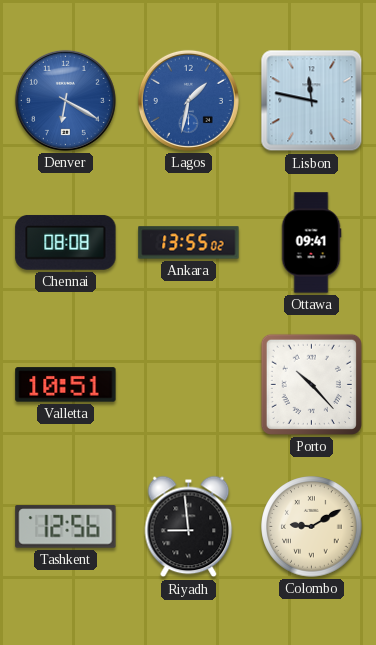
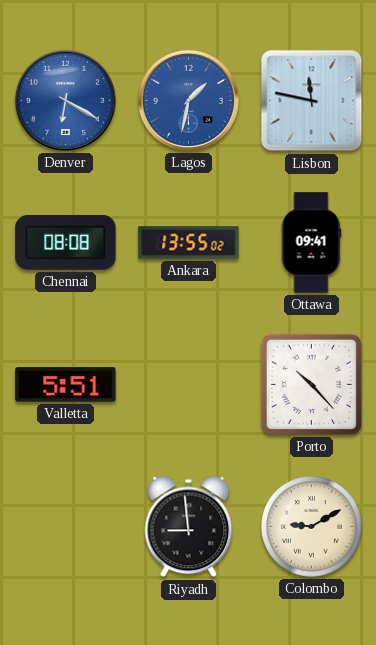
Valletta: 10:51 -> 5:51 (66, 385)
Tashkent: 12:56 -> none (66, 527)
